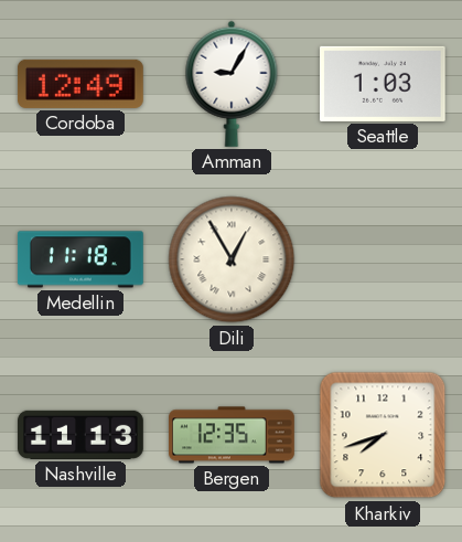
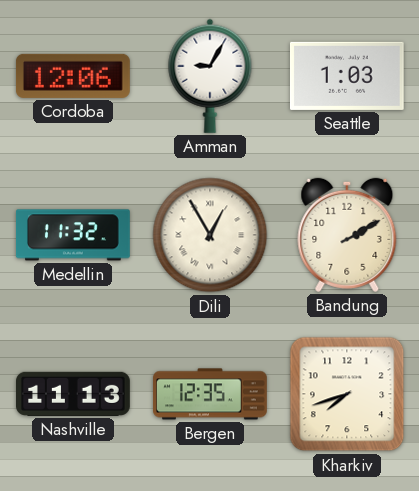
Cordoba: 12:49 -> 12:06 (73, 76)
Medellin: 11:18 -> 11:32 (73, 235)
Bandung: none -> 2:10 (347, 235)
